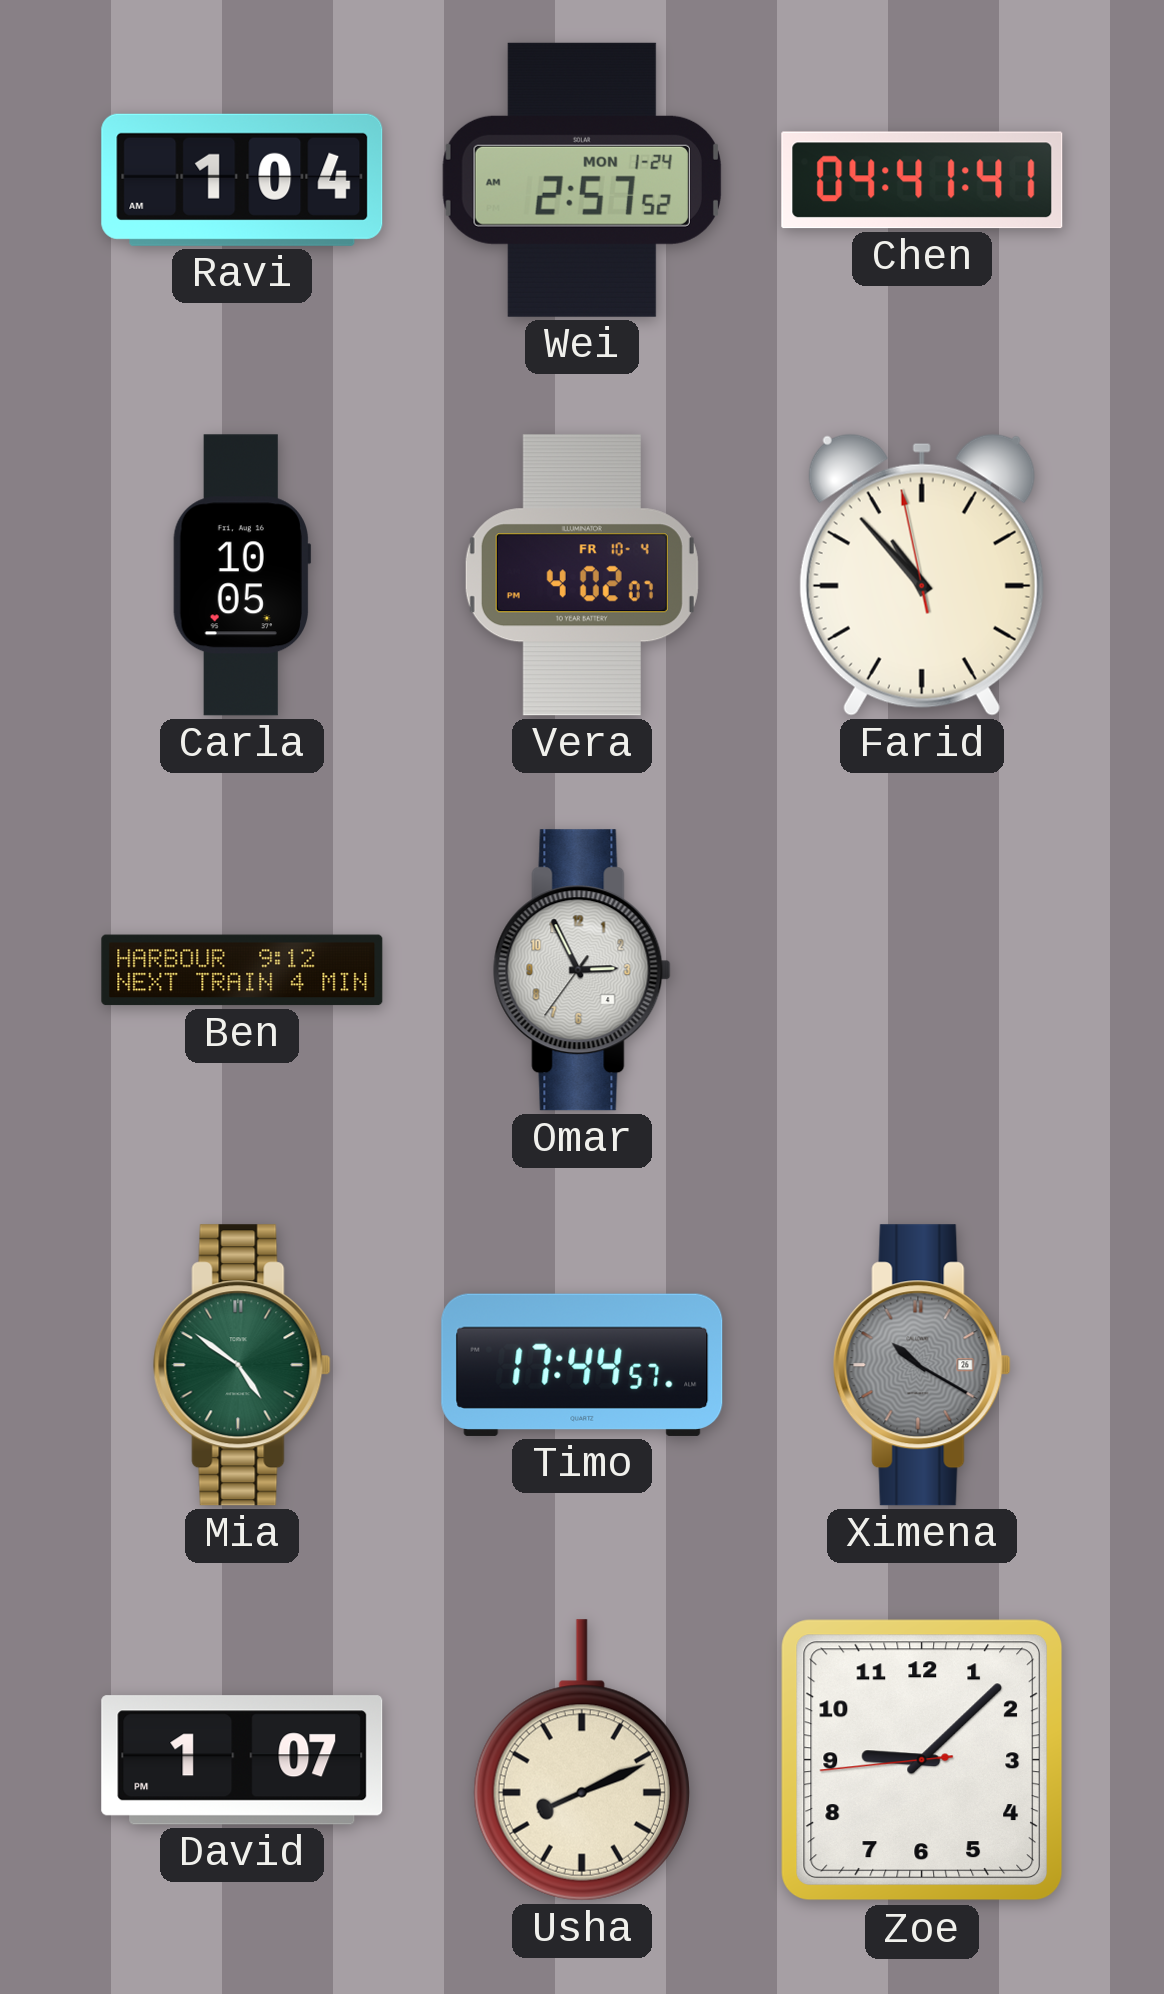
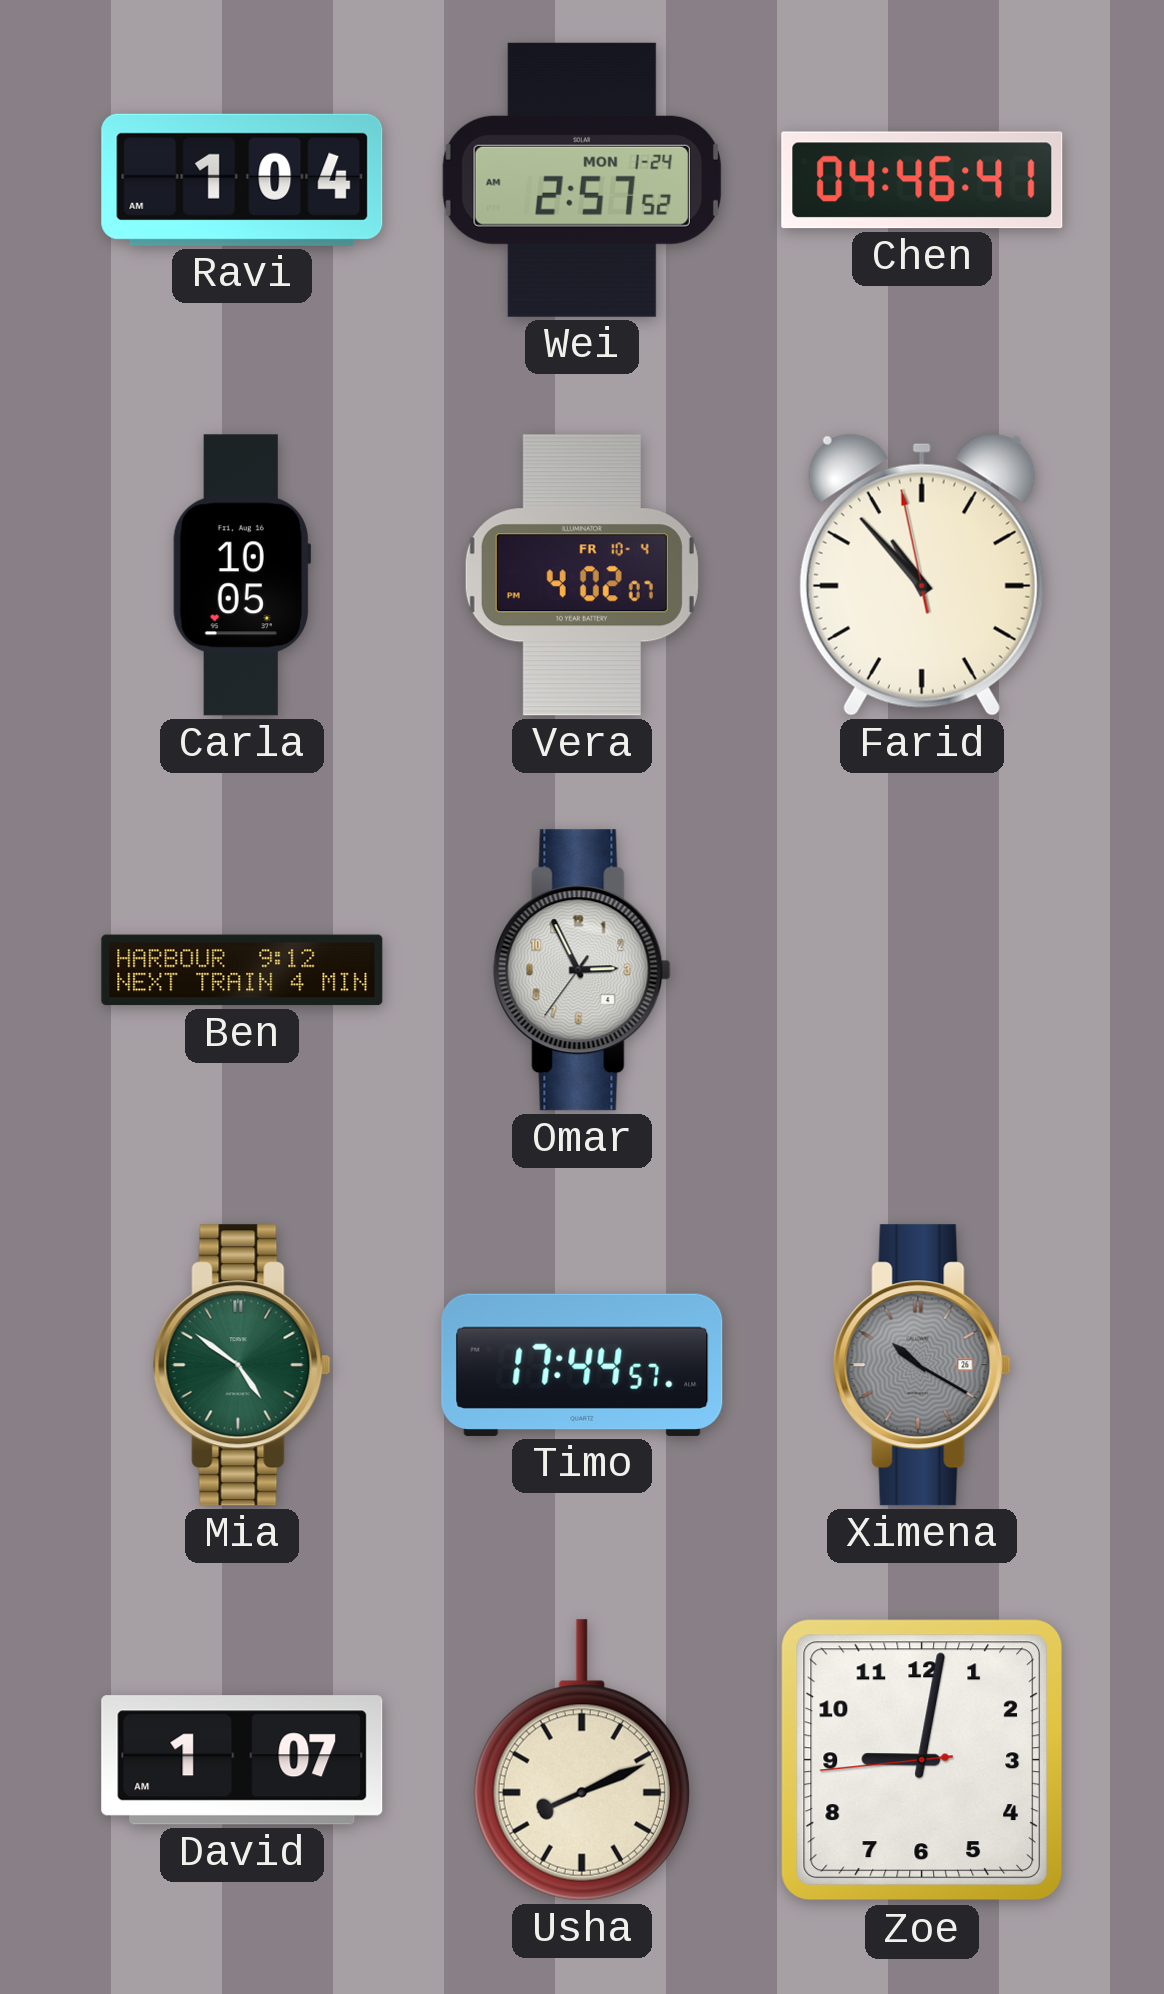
Chen: 04:41 -> 04:46 (922, 180)
David: 1:07 PM -> 1:07 AM (242, 1760)
Zoe: 9:07 -> 9:01 (922, 1760)
